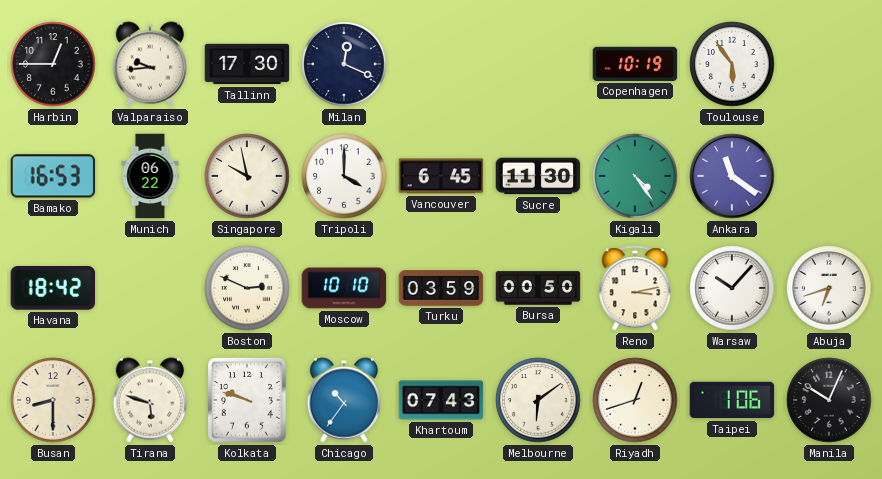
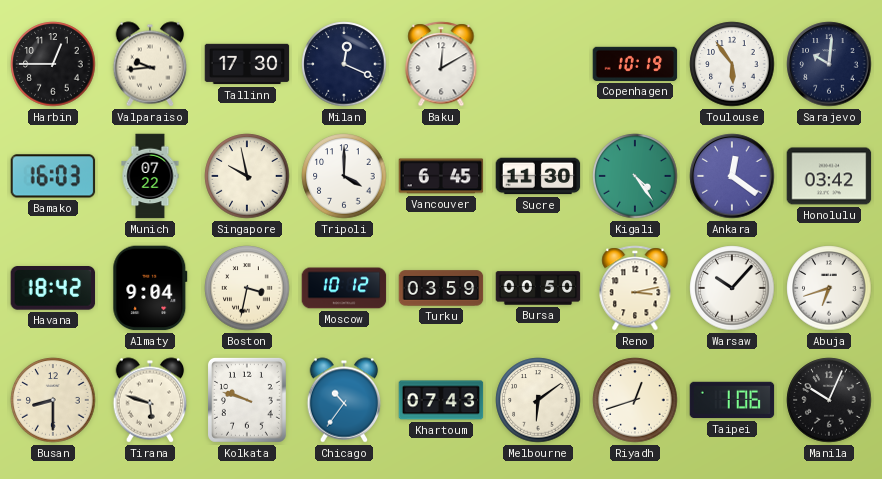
Baku: none -> 12:10 (441, 64)
Sarajevo: none -> 10:01 (829, 64)
Bamako: 16:53 -> 16:03 (53, 176)
Munich: 06:22 -> 07:22 (150, 176)
Ankara: 11:21 -> 12:21 (732, 176)
Honolulu: none -> 03:42 (829, 176)
Almaty: none -> 9:04 (150, 288)
Boston: 2:49 -> 3:32 (247, 288)
Moscow: 10:10 -> 10:12 (344, 288)
